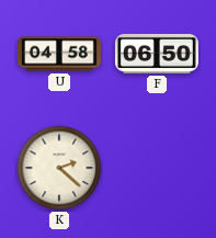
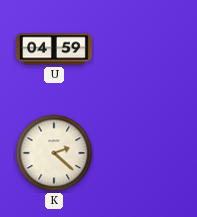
U: 04:58 -> 04:59 (54, 49)
F: 06:50 -> none (157, 54)
